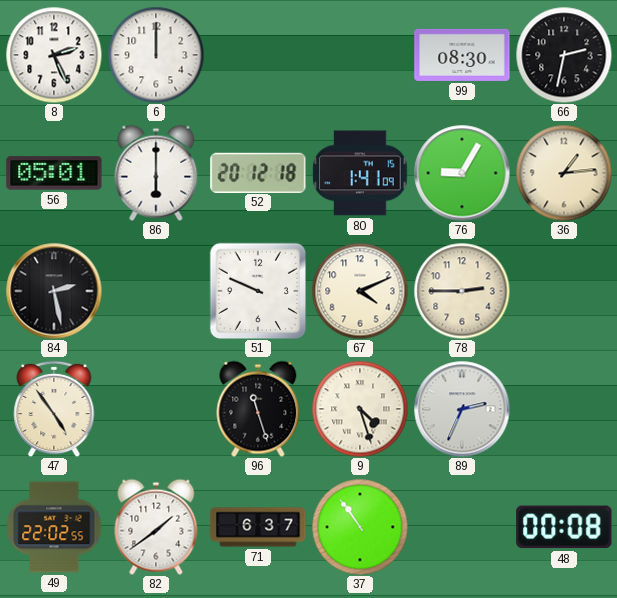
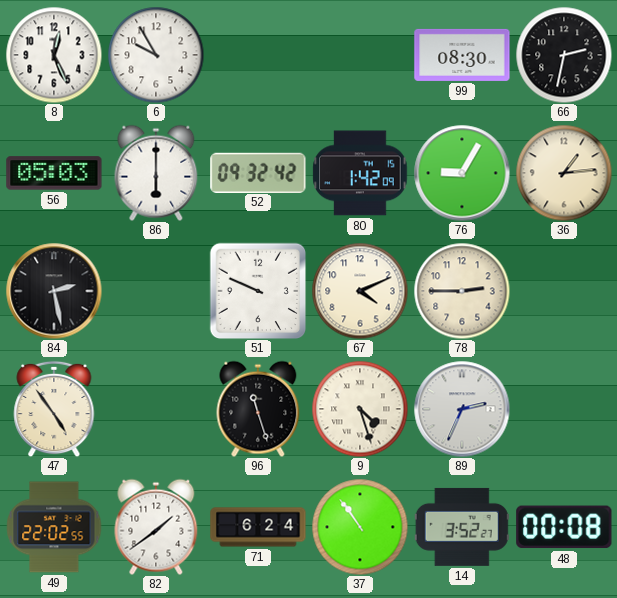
8: 2:26 -> 12:26 (54, 55)
6: 12:00 -> 9:55 (156, 55)
56: 05:01 -> 05:03 (54, 173)
52: 20:12 -> 09:32 (258, 172)
80: 1:41 -> 1:42 (360, 173)
71: 6:37 -> 6:24 (258, 527)
14: none -> 3:52 (462, 527)
